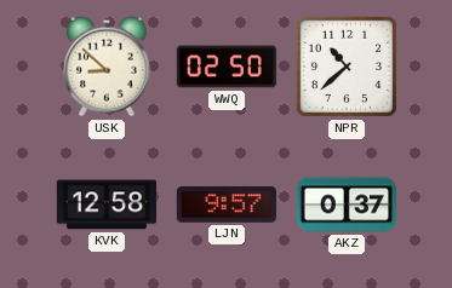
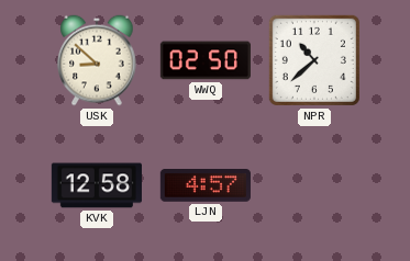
LJN: 9:57 -> 4:57 (206, 186)
AKZ: 0:37 -> none (347, 205)
